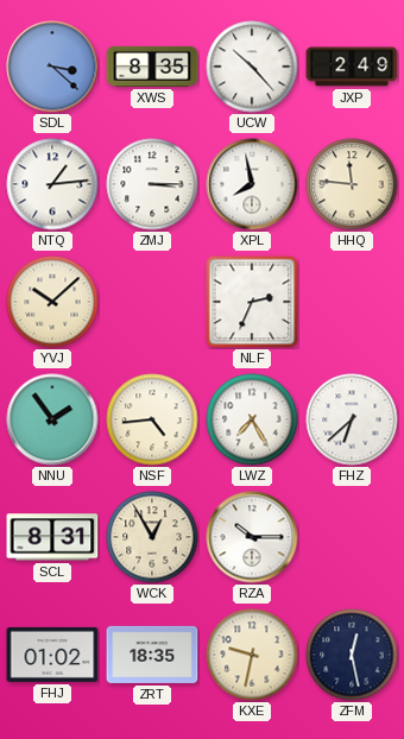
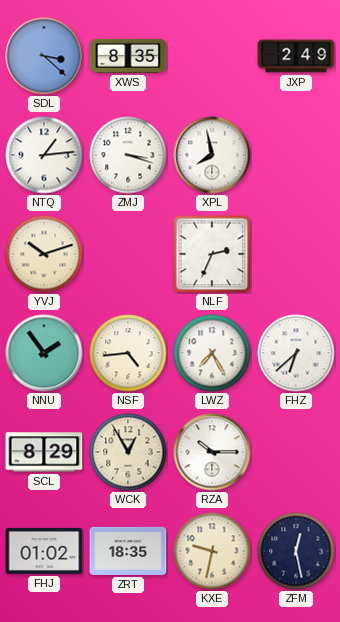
UCW: 10:23 -> none (252, 67)
ZMJ: 3:15 -> 3:18 (128, 155)
HHQ: 11:46 -> none (352, 184)
YVJ: 10:08 -> 10:12 (44, 254)
SCL: 8:31 -> 8:29 (44, 452)
